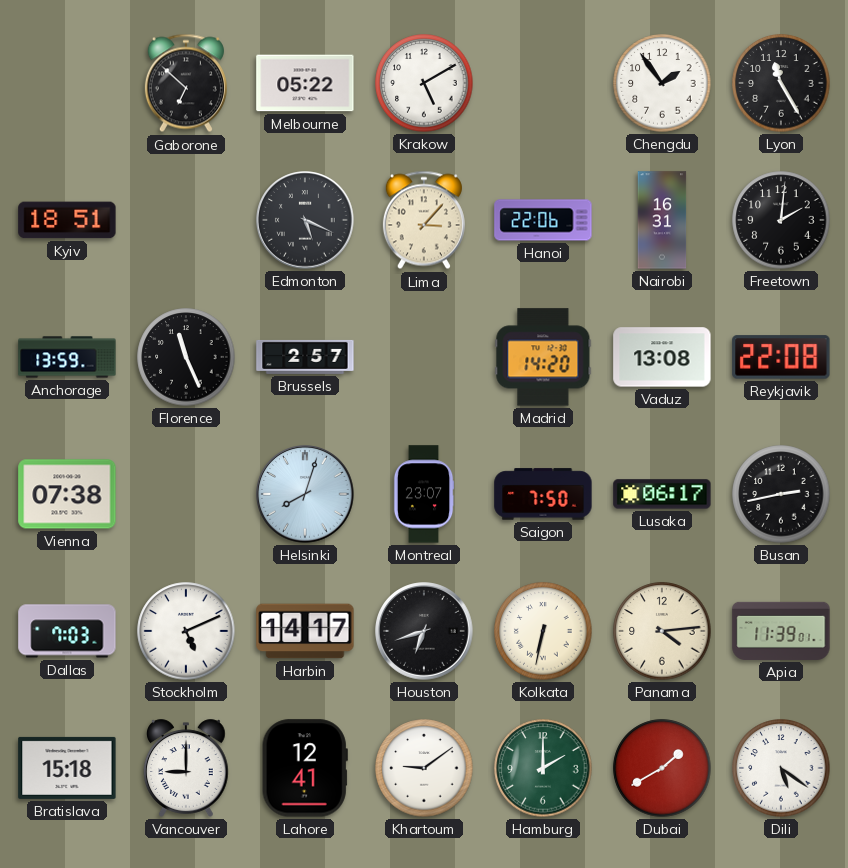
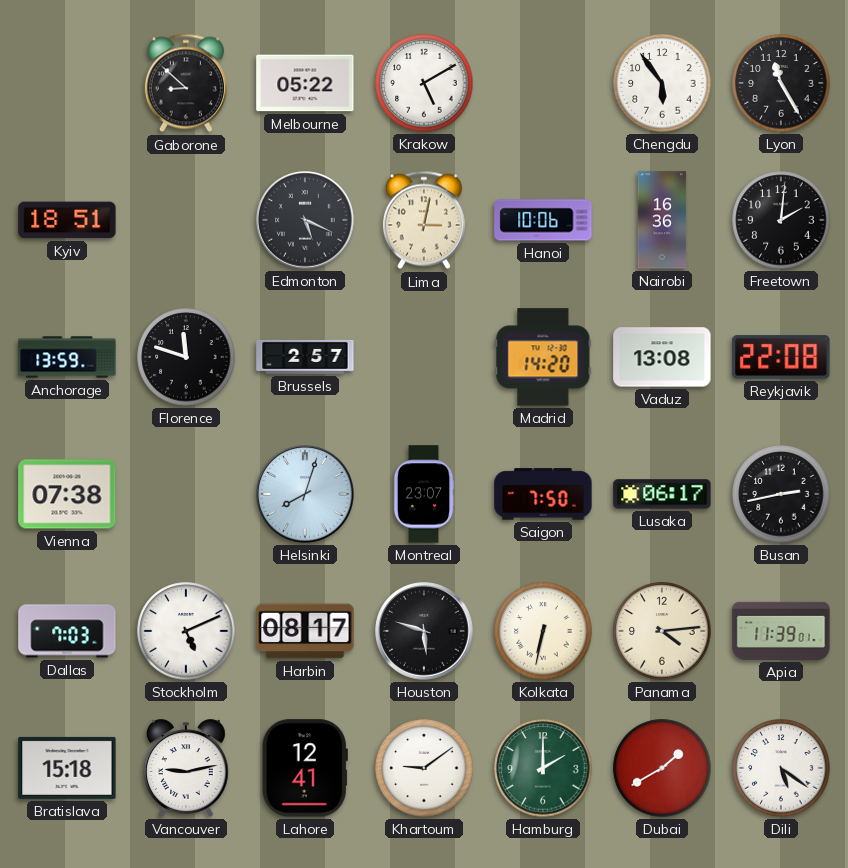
Gaborone: 6:52 -> 8:52 (186, 83)
Chengdu: 1:54 -> 5:54 (662, 83)
Lima: 3:07 -> 3:02 (424, 220)
Hanoi: 22:06 -> 10:06 (543, 220)
Nairobi: 16:31 -> 16:36 (662, 220)
Florence: 11:26 -> 11:48 (186, 357)
Harbin: 14:17 -> 08:17 (305, 631)
Houston: 6:42 -> 5:48 (424, 631)
Vancouver: 9:00 -> 9:13 (187, 768)
